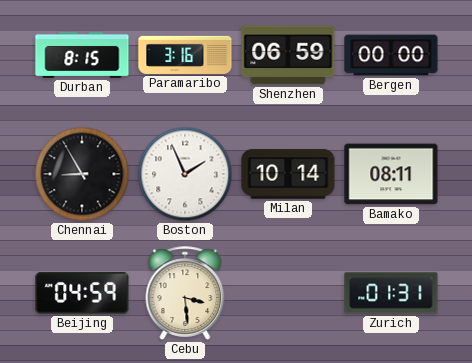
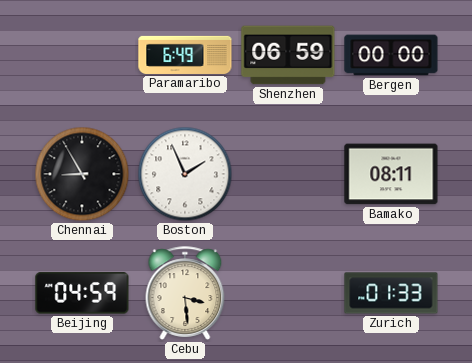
Durban: 8:15 -> none (82, 55)
Paramaribo: 3:16 -> 6:49 (185, 55)
Milan: 10:14 -> none (288, 174)
Zurich: 01:31 -> 01:33 (391, 293)
